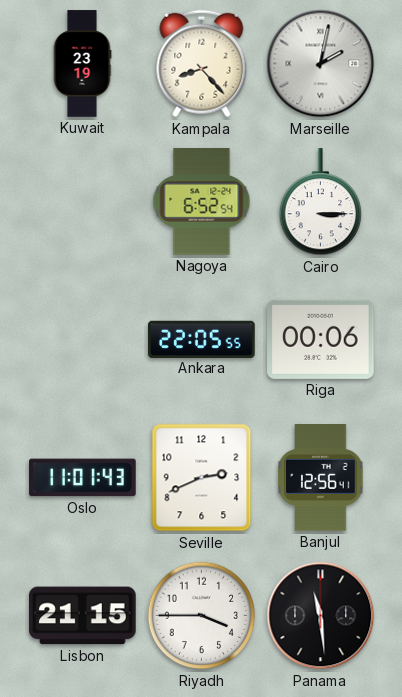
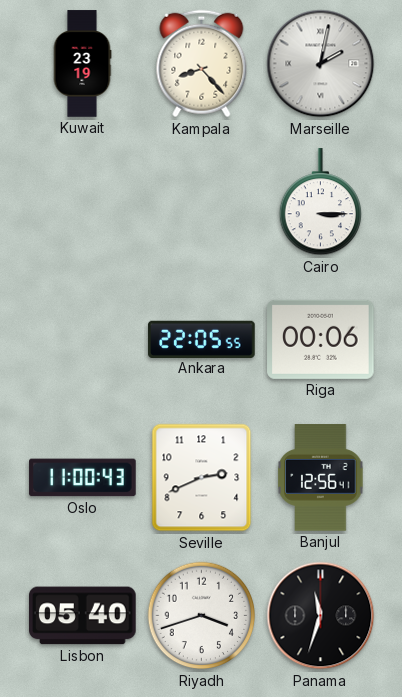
Nagoya: 6:52 -> none (202, 202)
Oslo: 11:01 -> 11:00 (83, 478)
Lisbon: 21:15 -> 05:40 (83, 616)
Riyadh: 3:45 -> 3:42 (202, 616)
Panama: 11:29 -> 11:33 (321, 616)
